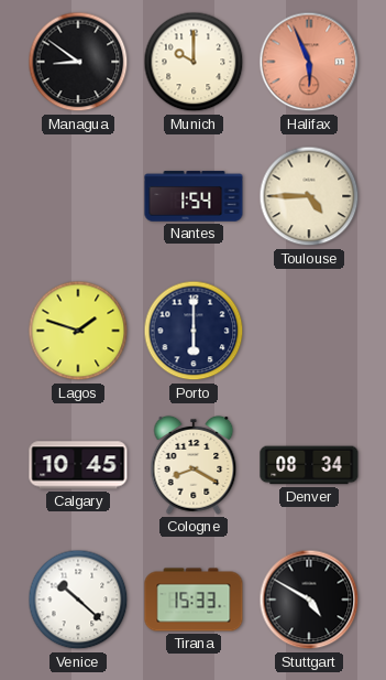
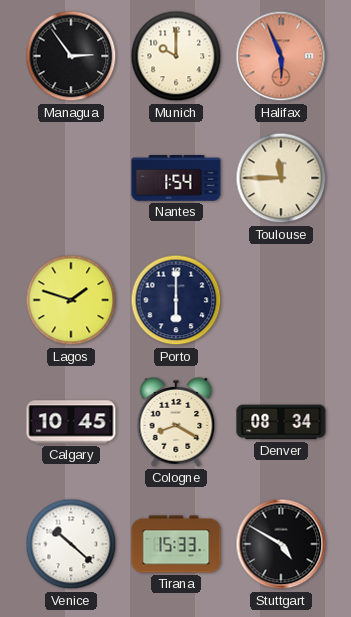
Managua: 8:51 -> 2:54 (71, 56)
Toulouse: 4:45 -> 11:45 (281, 178)
